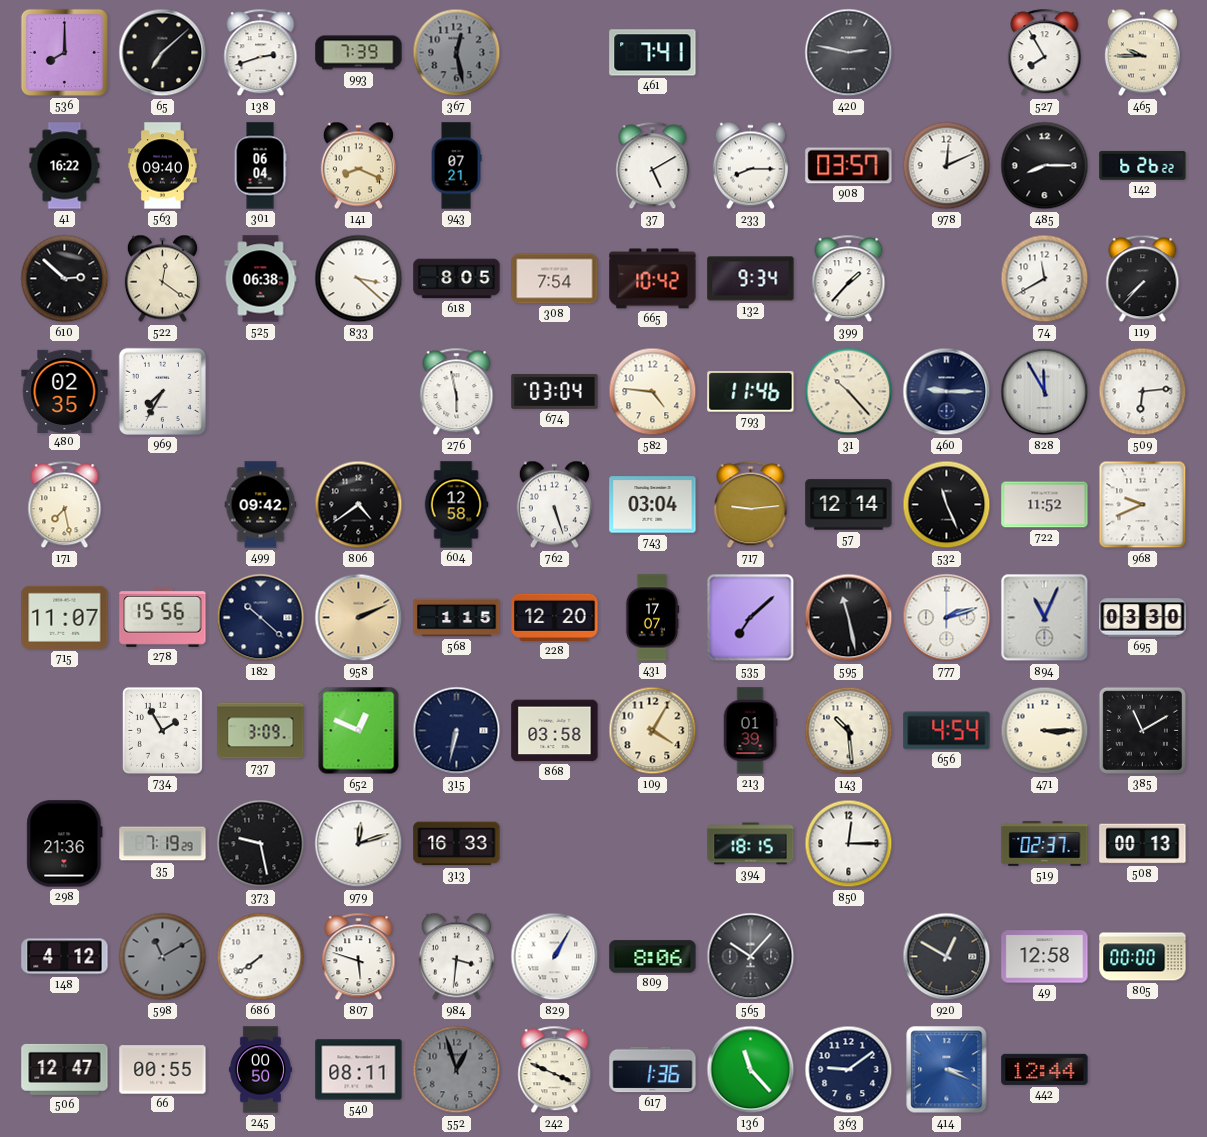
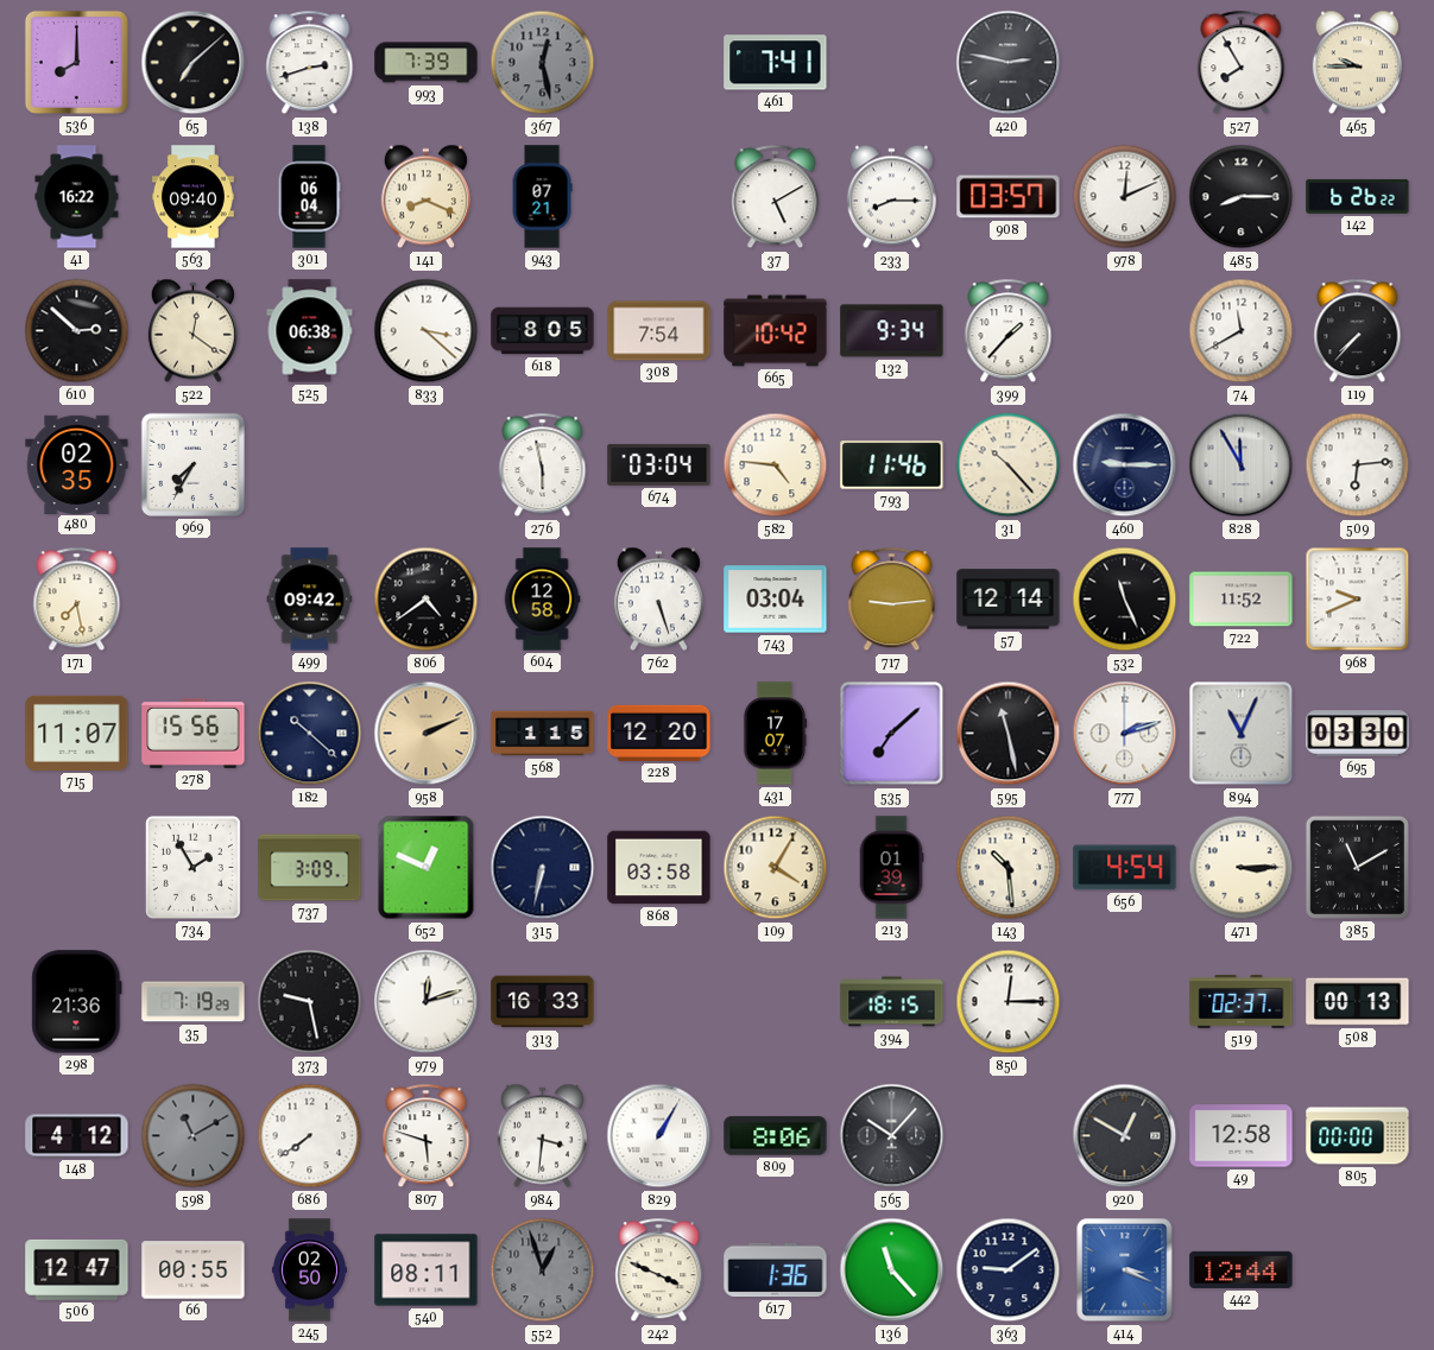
245: 00:50 -> 02:50 (309, 1270)
